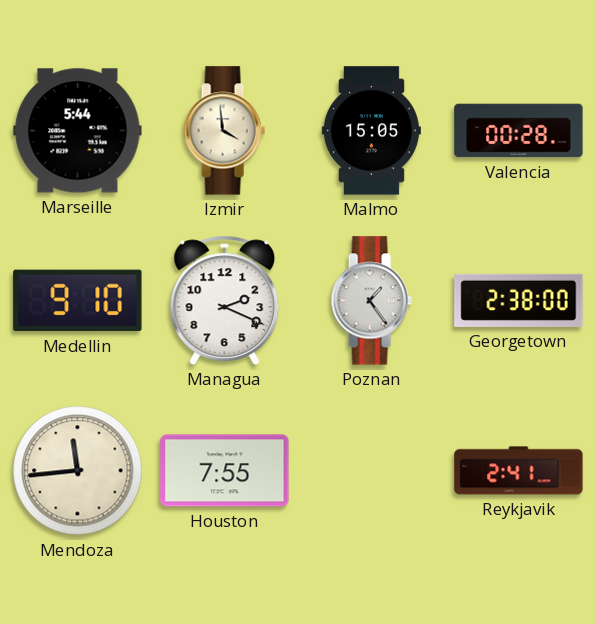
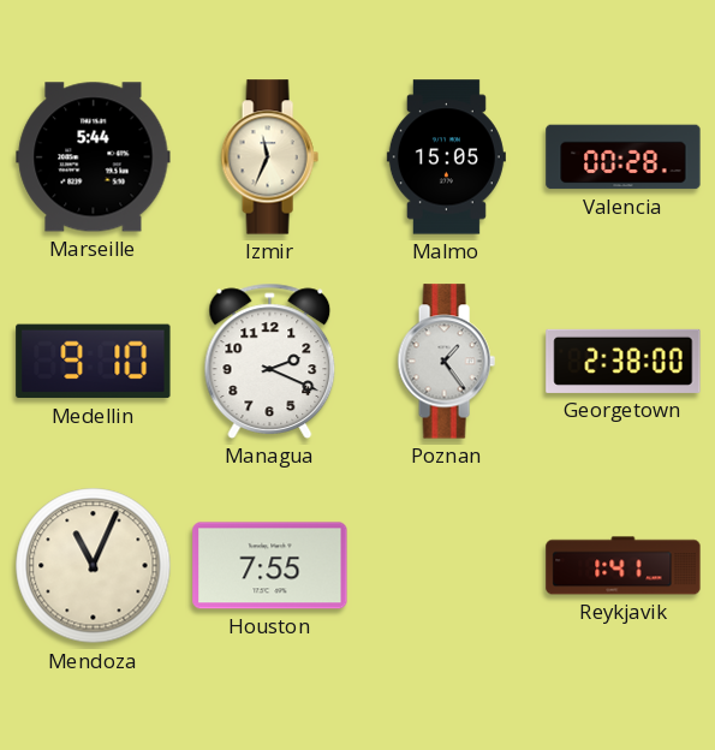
Izmir: 3:59 -> 11:34 (269, 157)
Mendoza: 11:44 -> 11:04 (94, 566)
Reykjavik: 2:41 -> 1:41 (624, 566)
